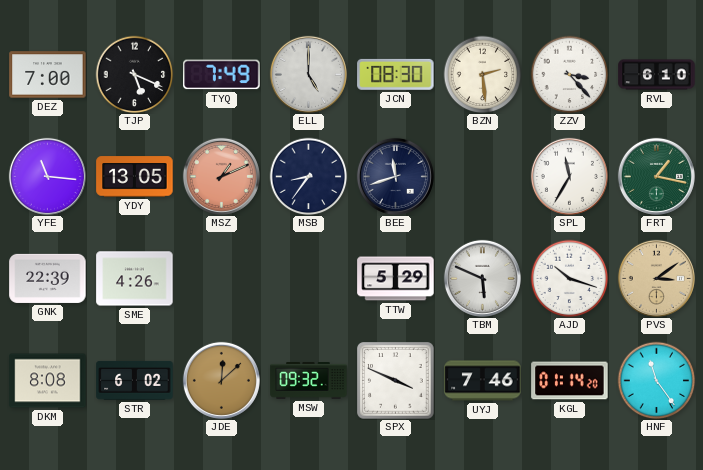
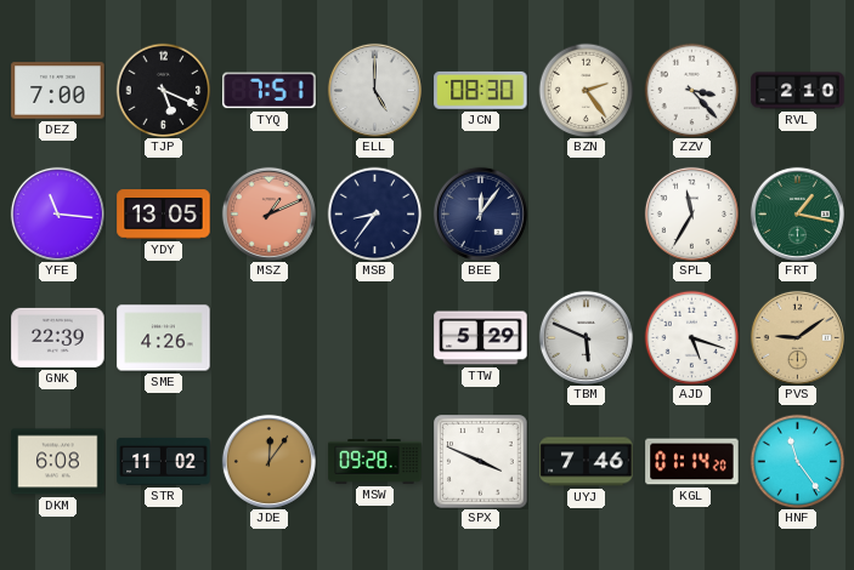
TYQ: 7:49 -> 7:51 (270, 91)
BZN: 2:29 -> 2:24 (586, 90)
RVL: 6:10 -> 2:10 (798, 91)
BEE: 11:42 -> 12:06 (480, 213)
AJD: 10:18 -> 5:18 (691, 337)
PVS: 3:09 -> 9:09 (797, 337)
DKM: 8:08 -> 6:08 (58, 462)
STR: 6:02 -> 11:02 (164, 462)
JDE: 12:08 -> 12:06 (268, 461)
MSW: 09:32 -> 09:28 (375, 462)
